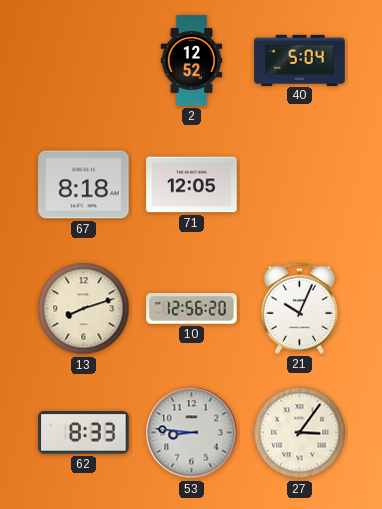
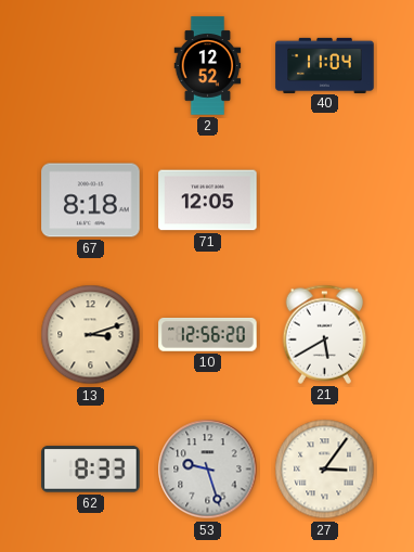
40: 5:04 -> 11:04 (325, 65)
13: 8:12 -> 3:12 (91, 335)
21: 10:04 -> 5:40 (325, 334)
53: 8:46 -> 9:27 (208, 470)
